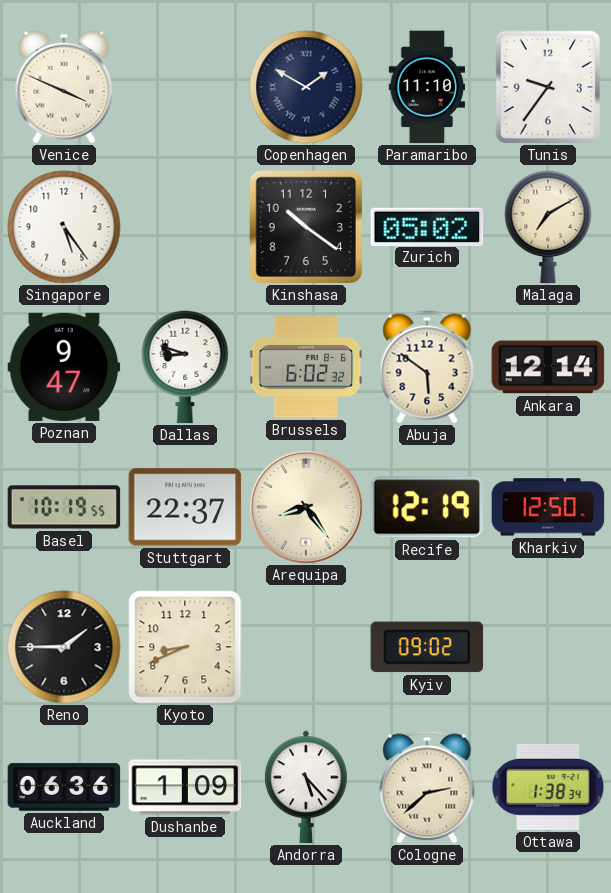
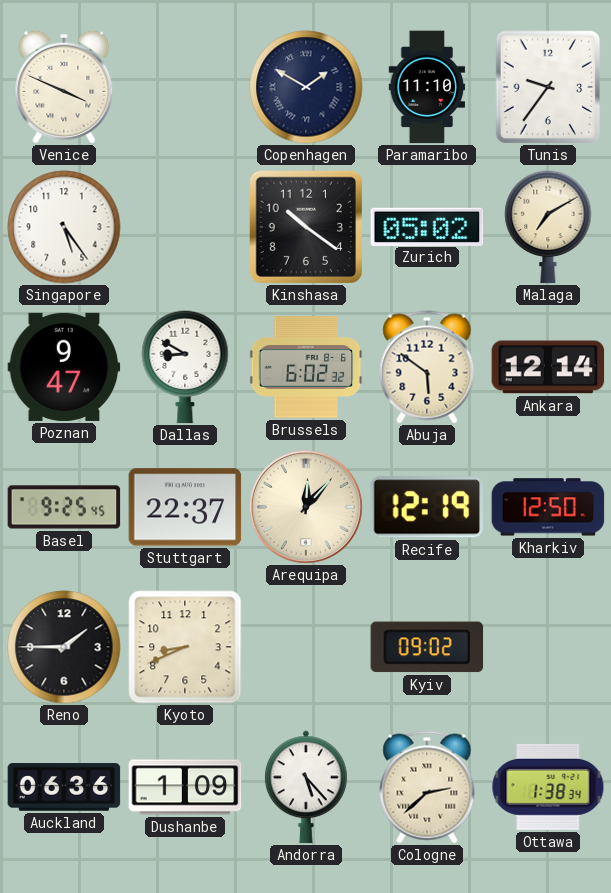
Dallas: 8:48 -> 8:50 (185, 367)
Basel: 10:19 -> 9:25 (64, 507)
Arequipa: 8:24 -> 12:07 (306, 507)
